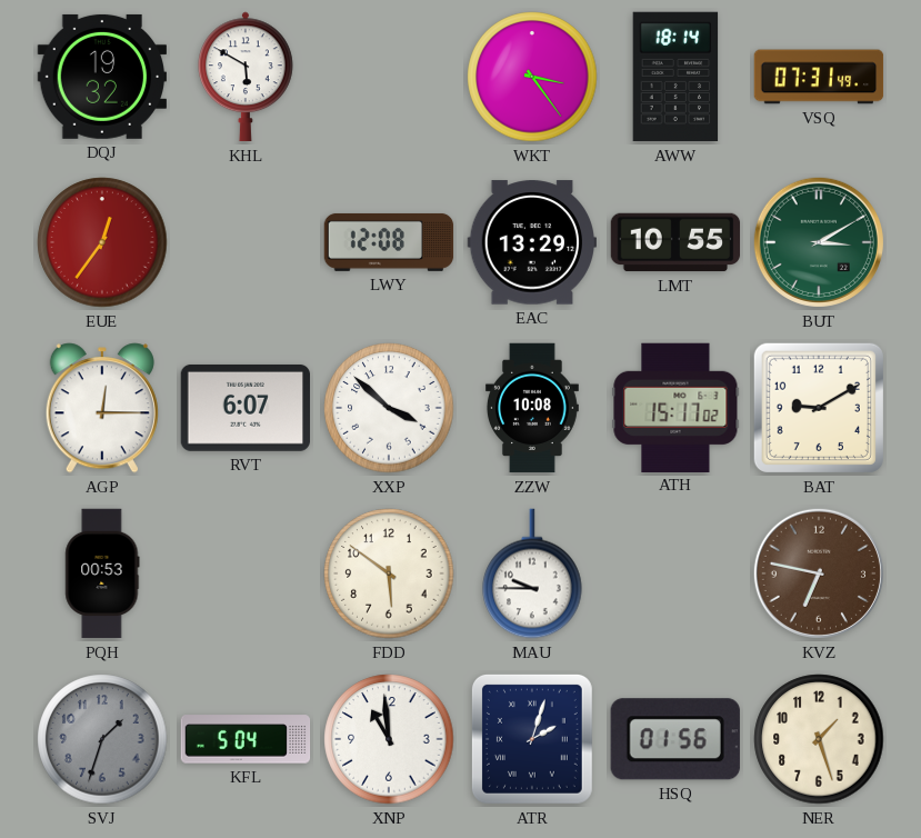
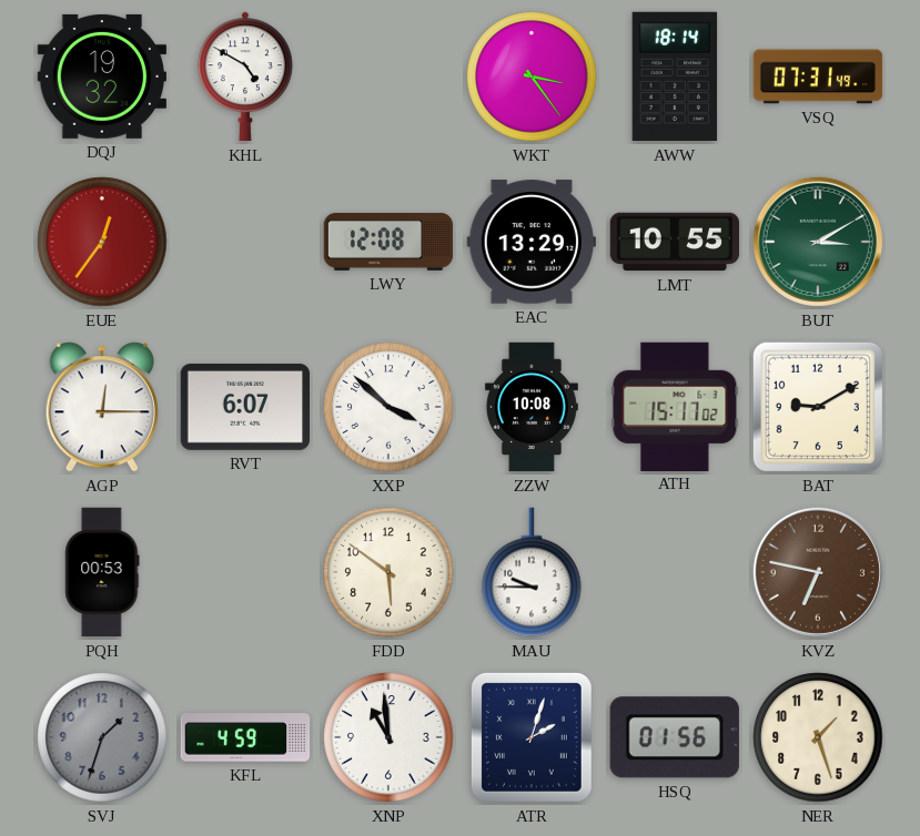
KHL: 5:50 -> 4:50 (246, 77)
KFL: 5:04 -> 4:59 (245, 737)
